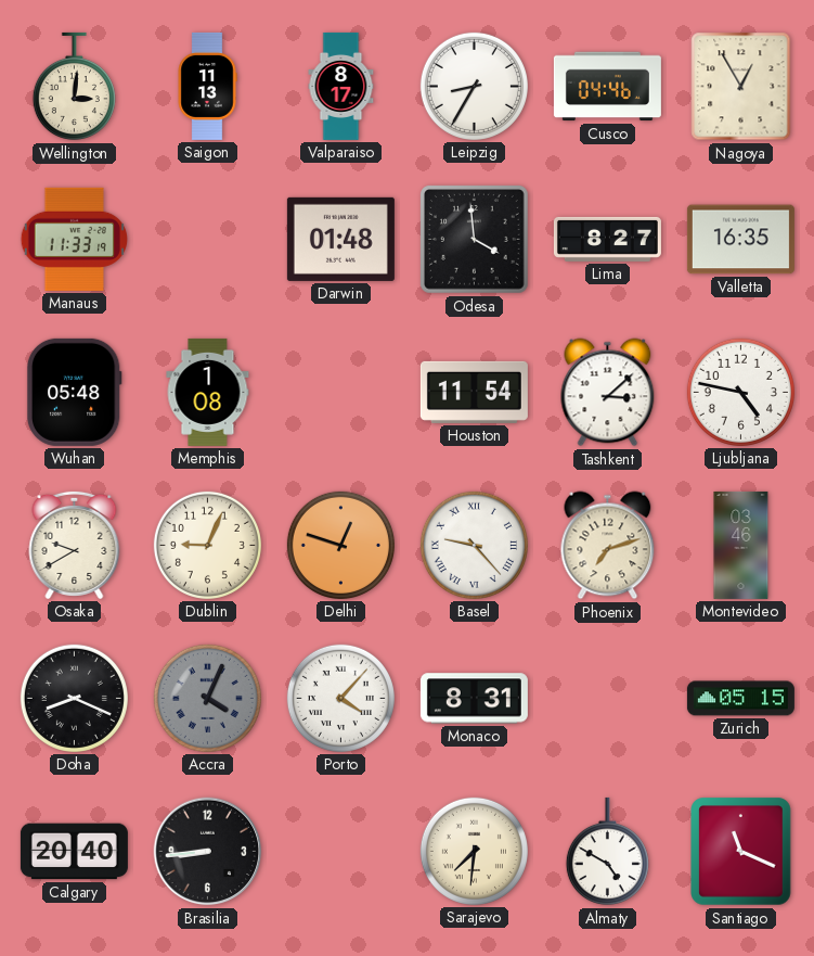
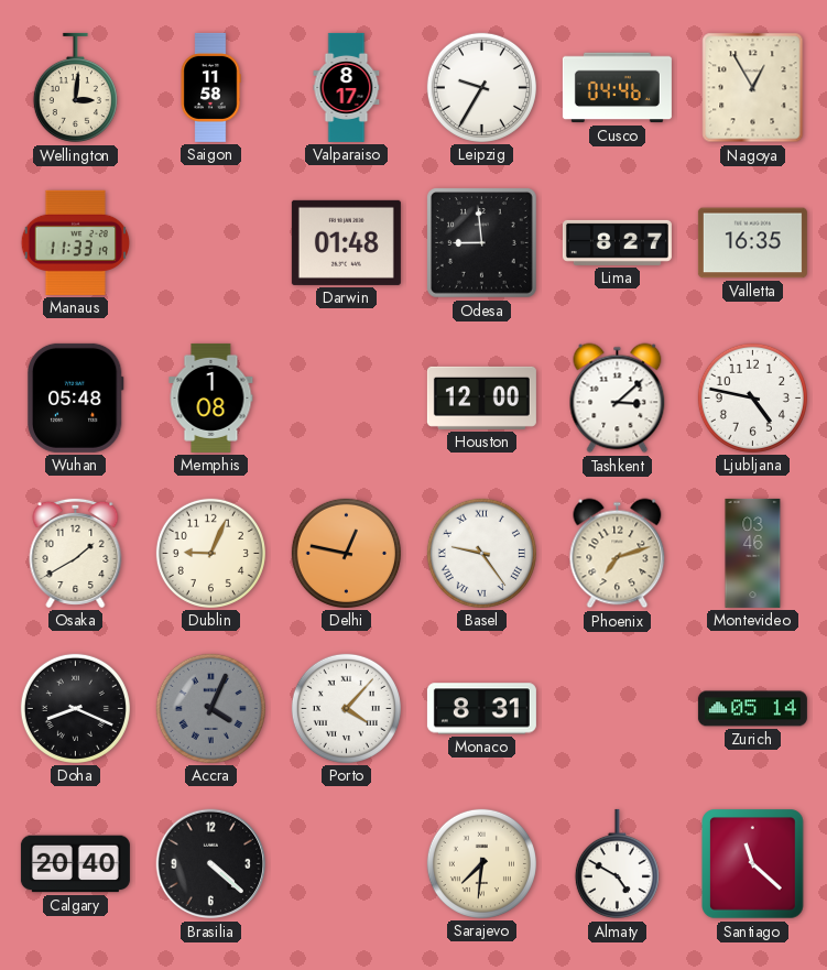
Saigon: 11:13 -> 11:58 (210, 87)
Leipzig: 8:35 -> 9:35 (481, 87)
Odesa: 3:59 -> 8:59 (482, 243)
Houston: 11:54 -> 12:00 (481, 397)
Osaka: 9:40 -> 1:40 (76, 553)
Delhi: 12:48 -> 12:47 (346, 553)
Basel: 9:23 -> 9:24 (481, 553)
Zurich: 05:15 -> 05:14 (752, 709)
Brasilia: 8:44 -> 4:22 (211, 864)
Santiago: 11:19 -> 11:22 (753, 864)
